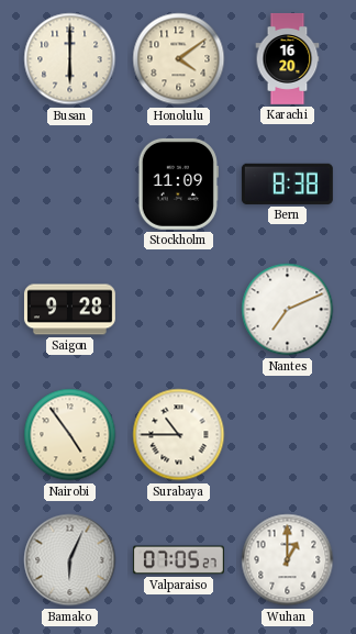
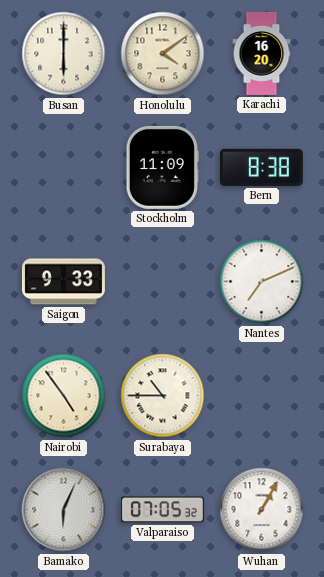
Saigon: 9:28 -> 9:33 (63, 282)
Valparaiso: 07:05:27 -> 07:05:32 (162, 510)
Wuhan: 1:00 -> 1:05 (262, 510)
